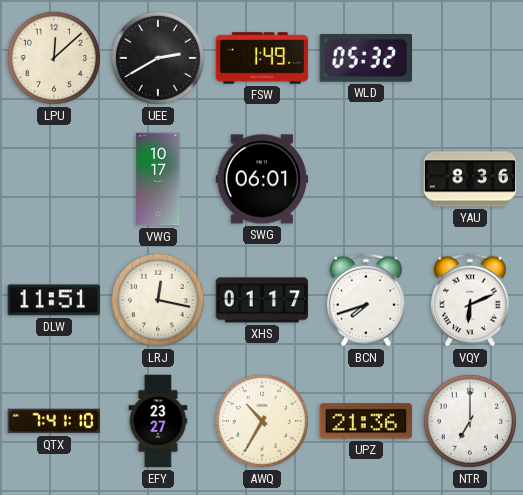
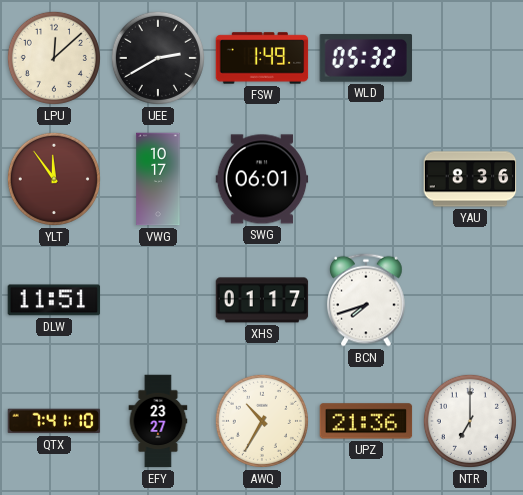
YLT: none -> 11:54 (54, 179)
LRJ: 12:17 -> none (158, 300)
VQY: 6:11 -> none (470, 300)
